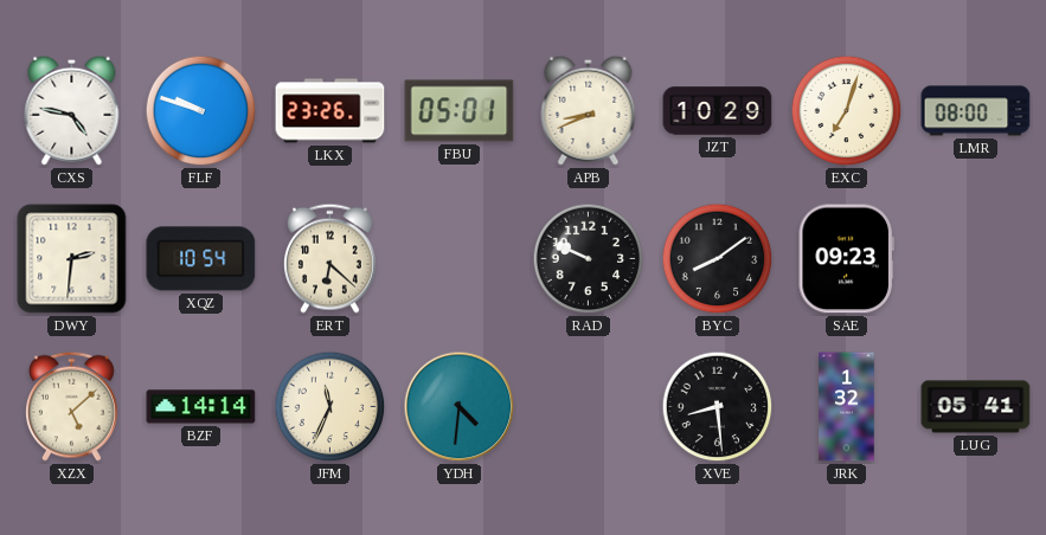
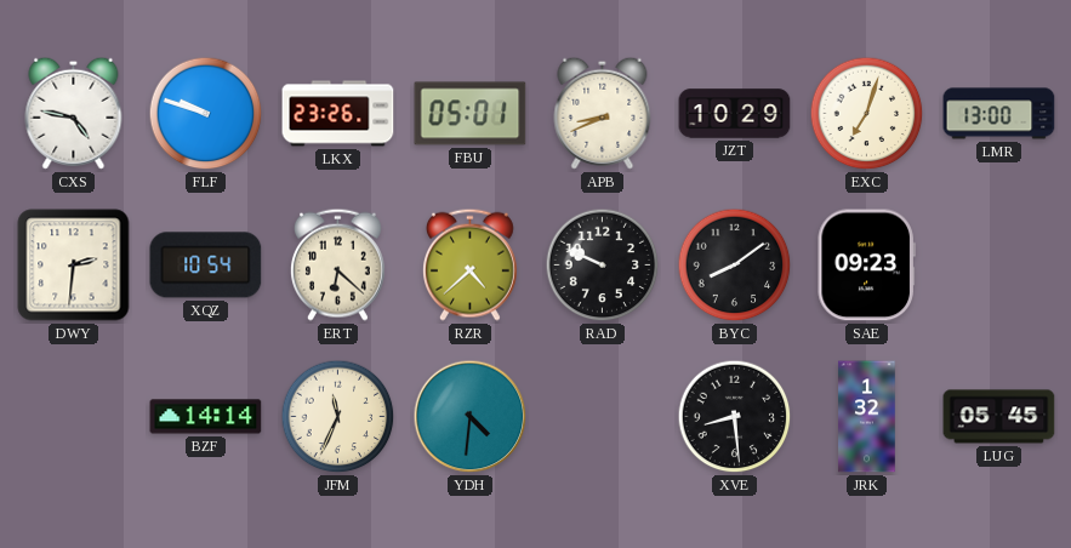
LMR: 08:00 -> 13:00 (999, 114)
RZR: none -> 4:38 (469, 264)
XZX: 5:08 -> none (71, 406)
LUG: 05:41 -> 05:45 (999, 417)
